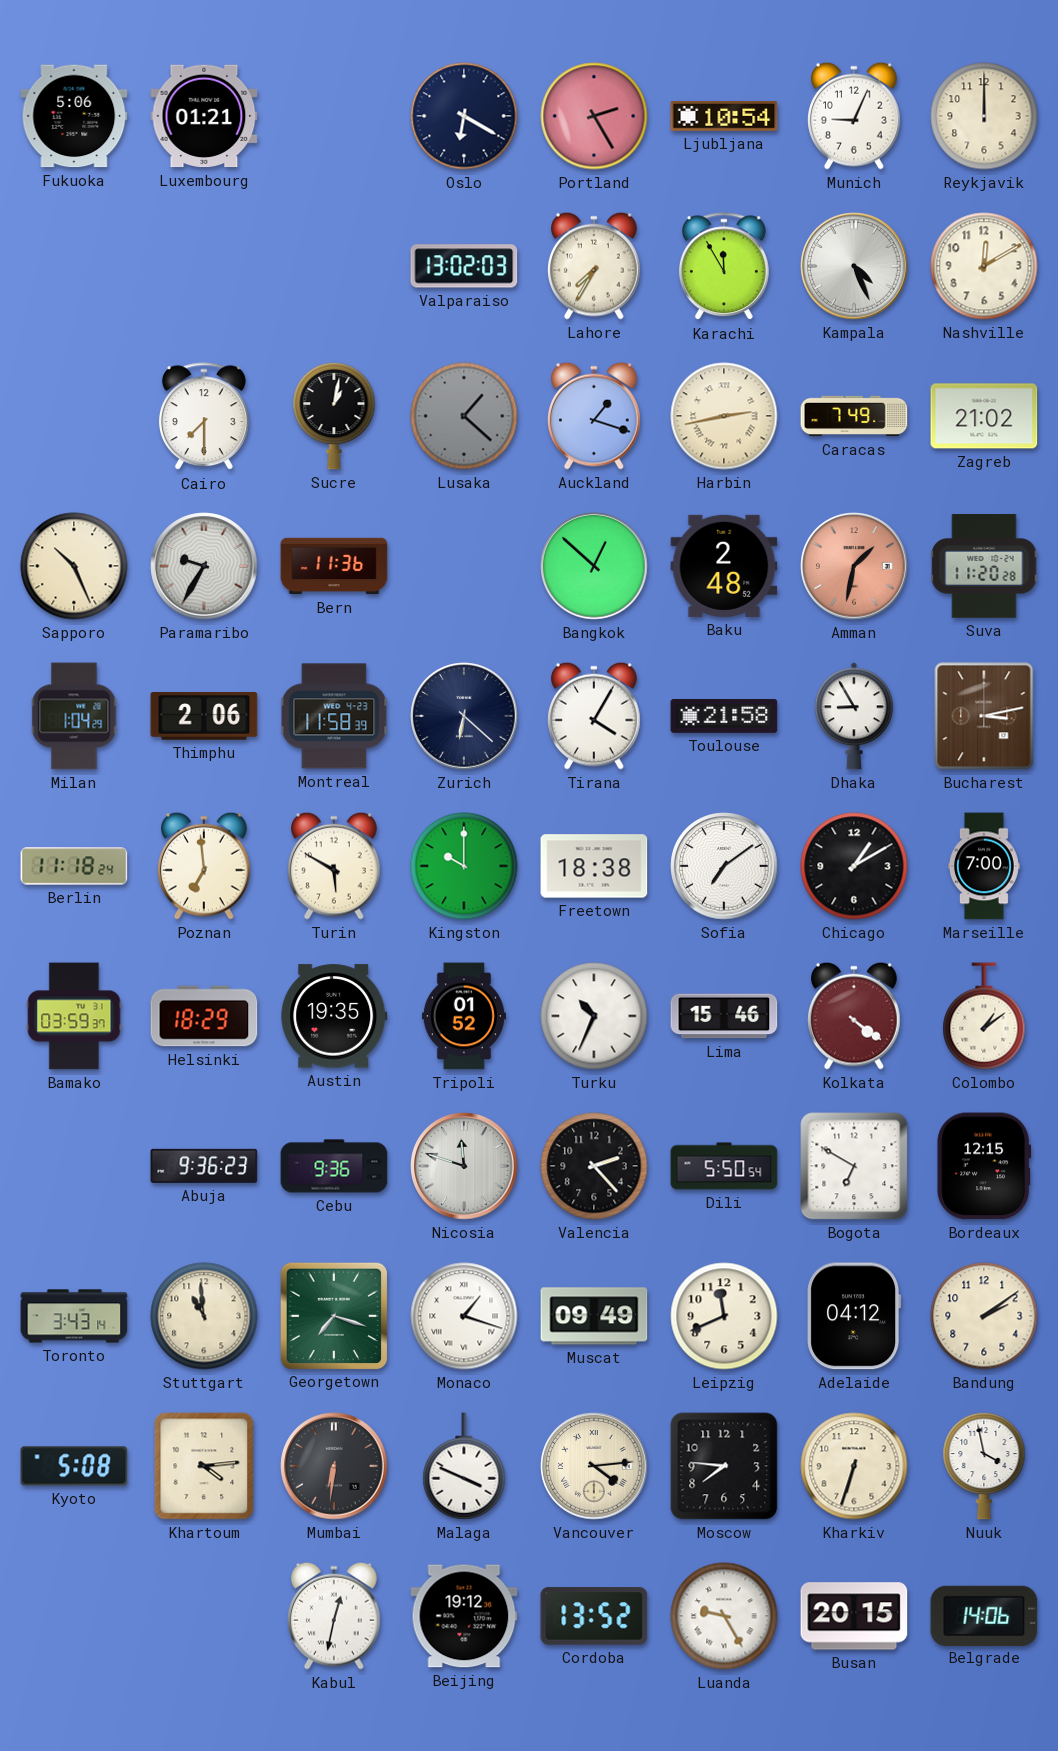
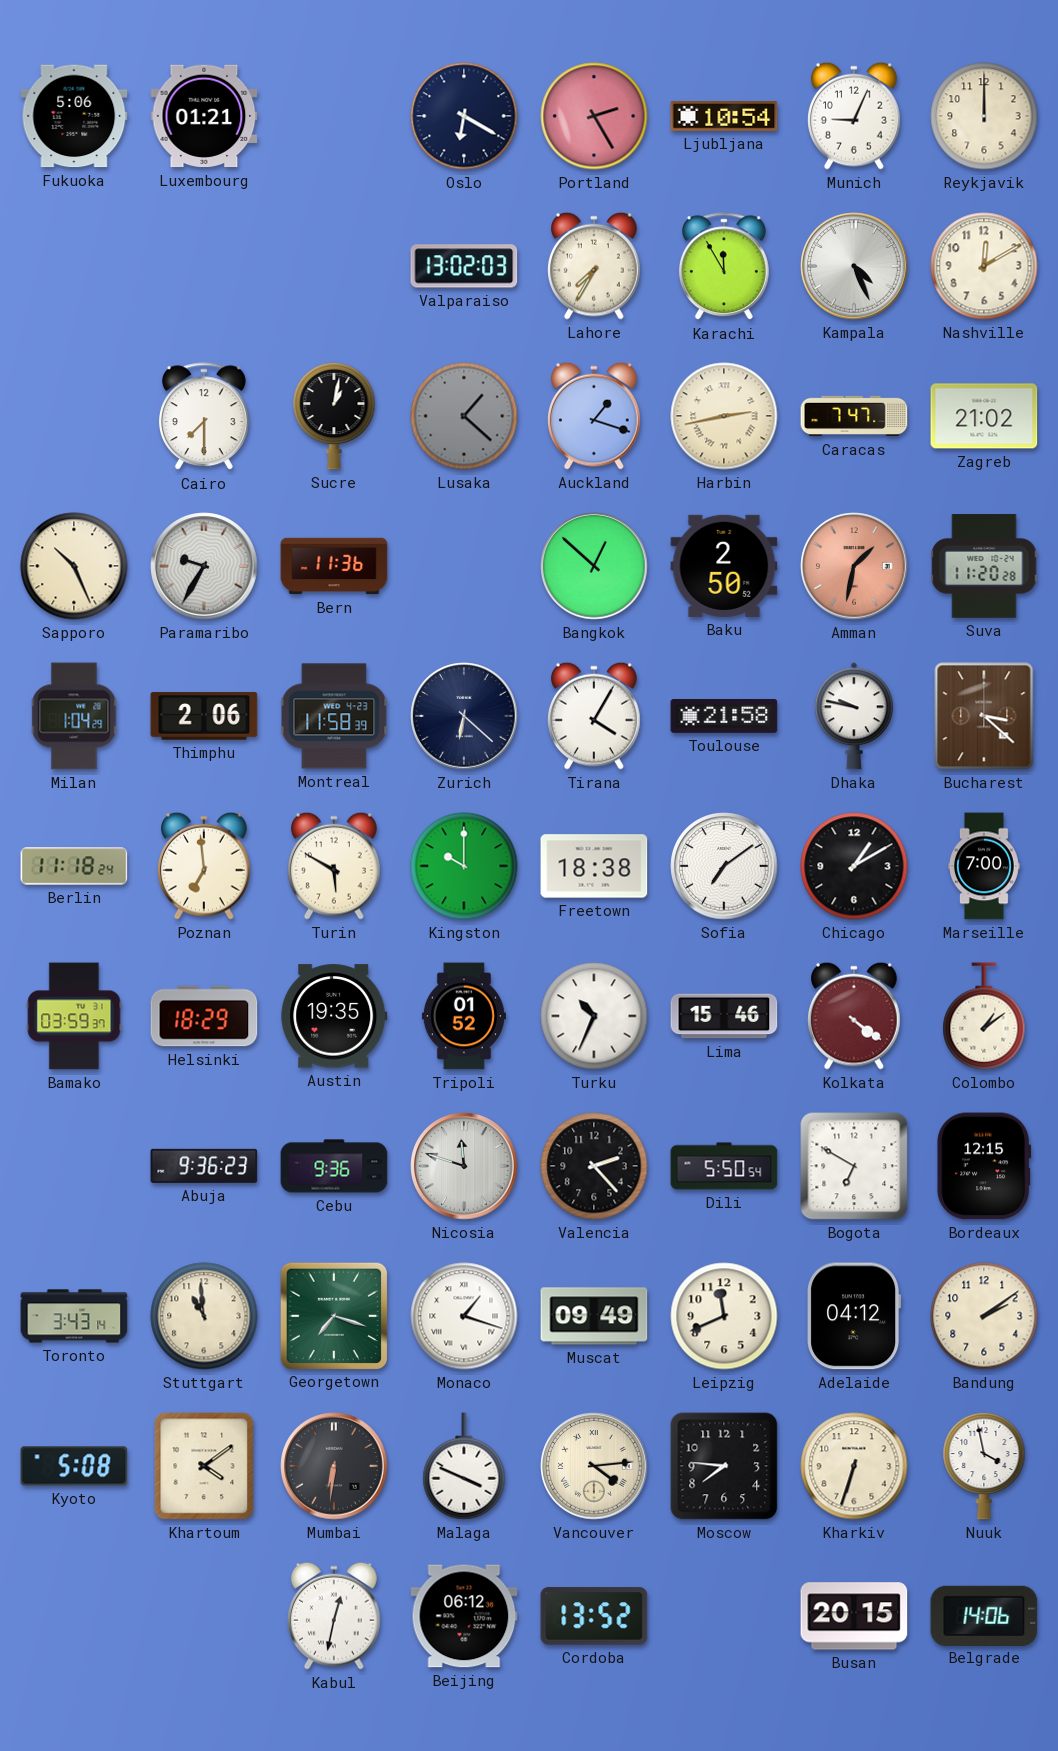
Caracas: 7:49 -> 7:47 (854, 416)
Baku: 2:48 -> 2:50 (724, 566)
Dhaka: 8:55 -> 9:47 (854, 716)
Bucharest: 3:13 -> 3:22 (984, 716)
Khartoum: 4:14 -> 4:09 (204, 1466)
Beijing: 19:12 -> 06:12 (464, 1616)
Luanda: 9:25 -> none (724, 1616)
